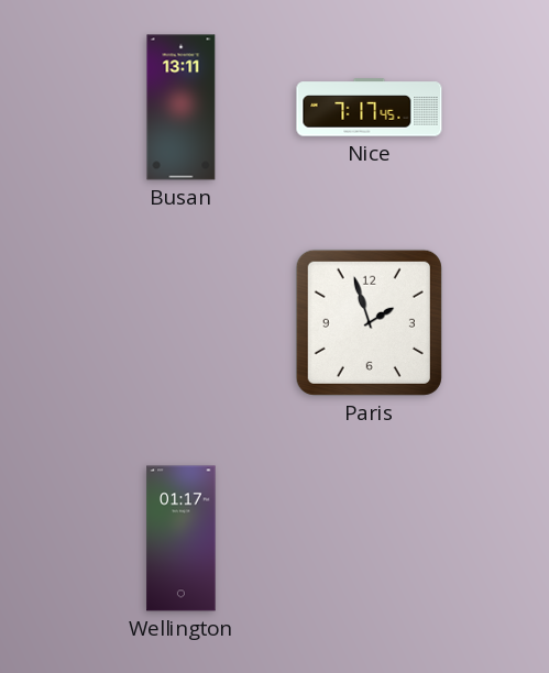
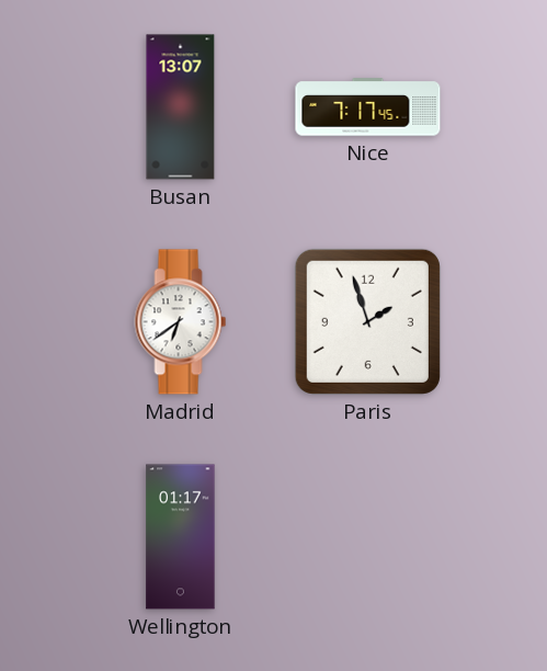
Busan: 13:11 -> 13:07 (181, 107)
Madrid: none -> 6:39 (181, 322)
